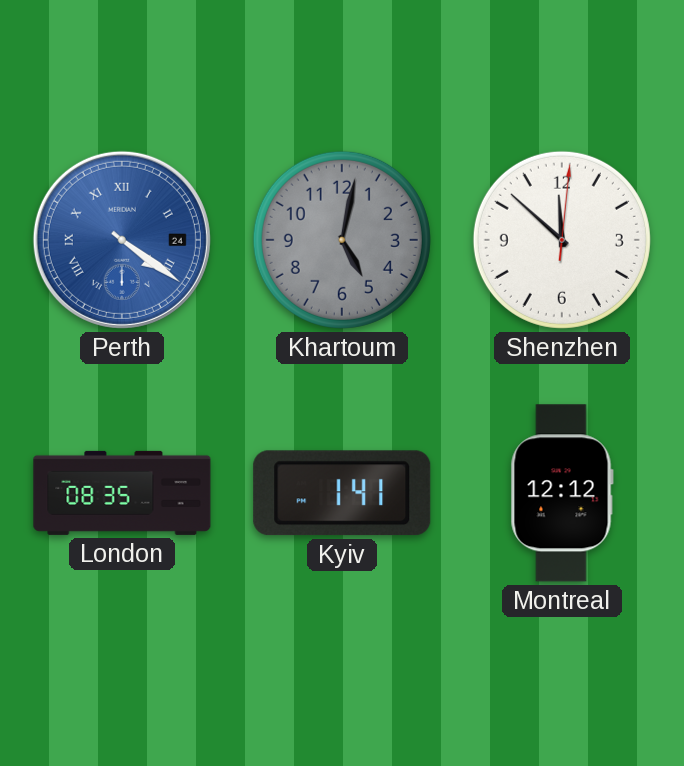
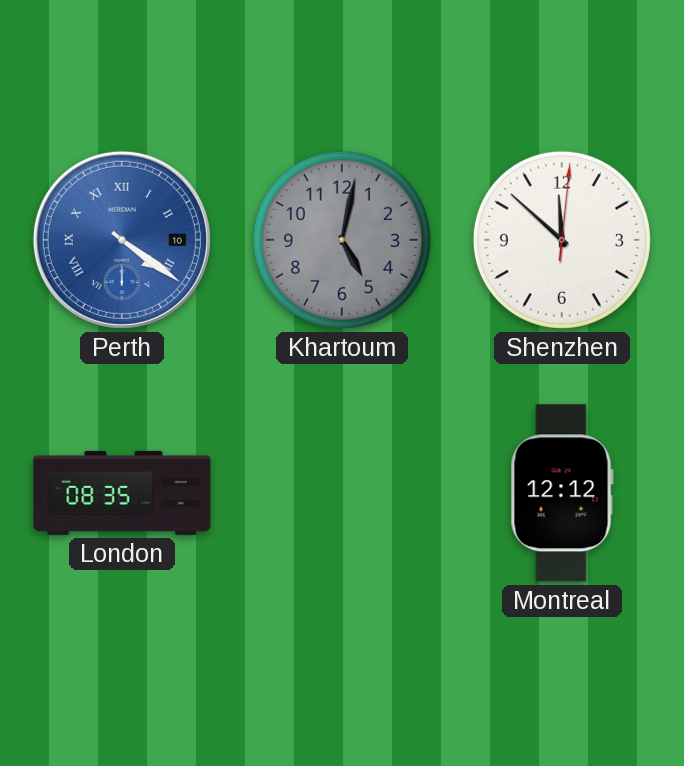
Perth date: 24 -> 10 (122, 240)
Kyiv: 1:41 -> none (342, 493)
